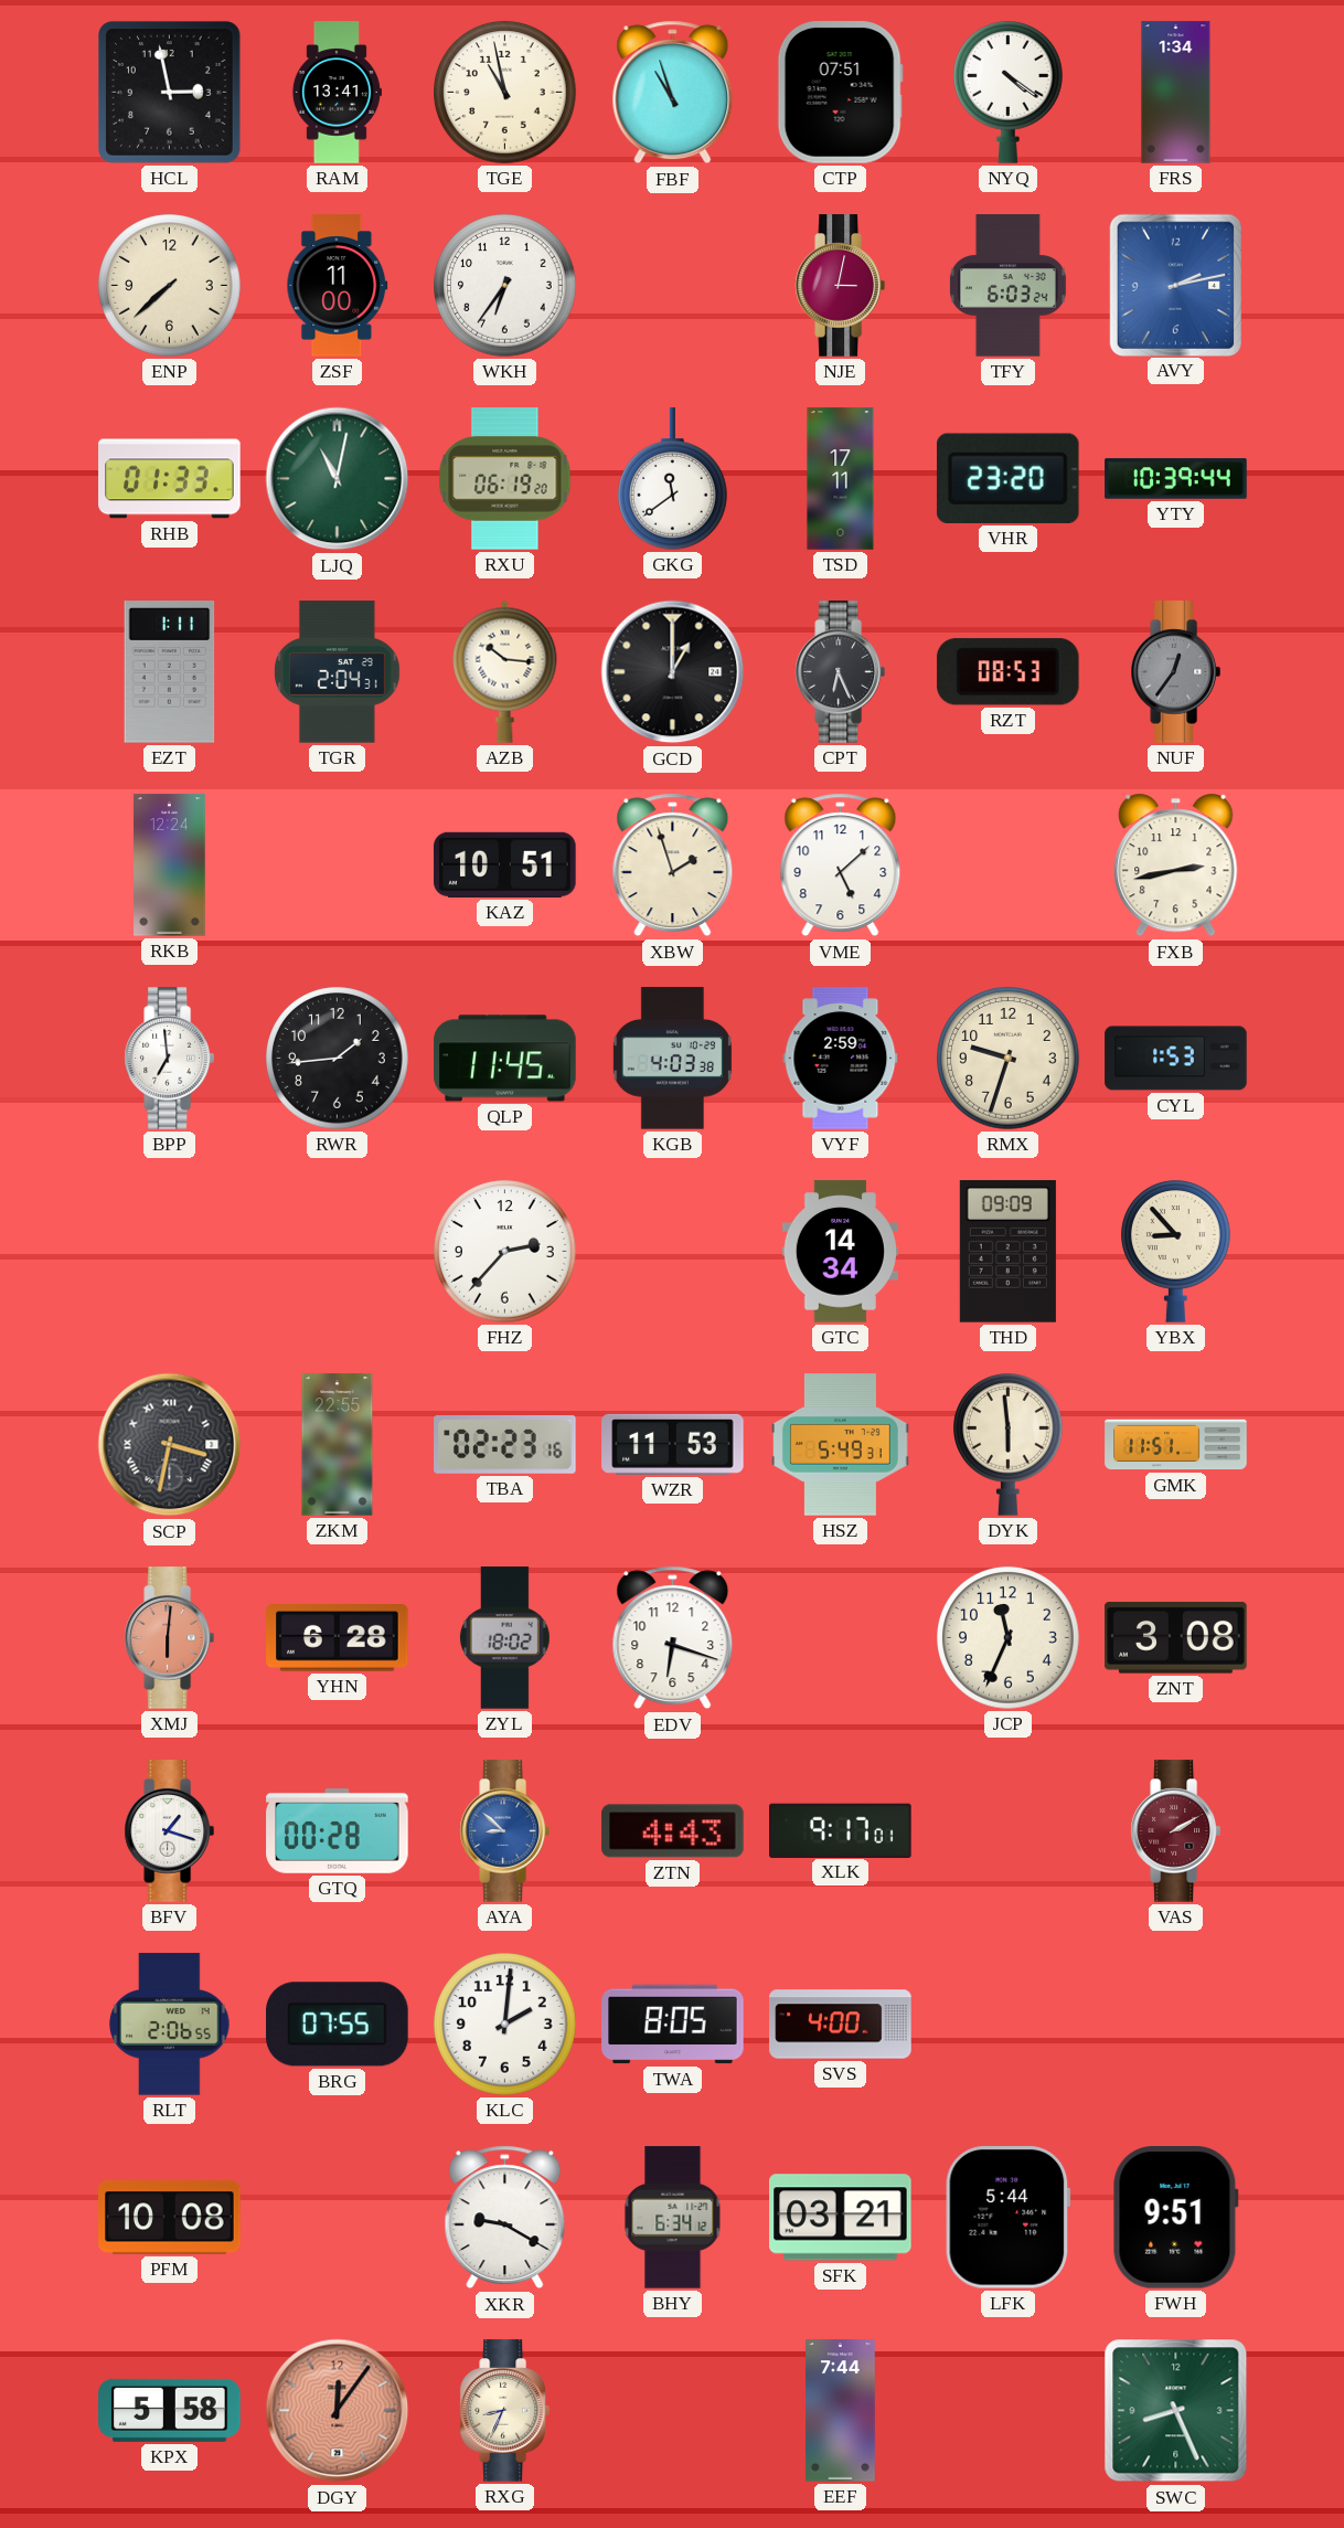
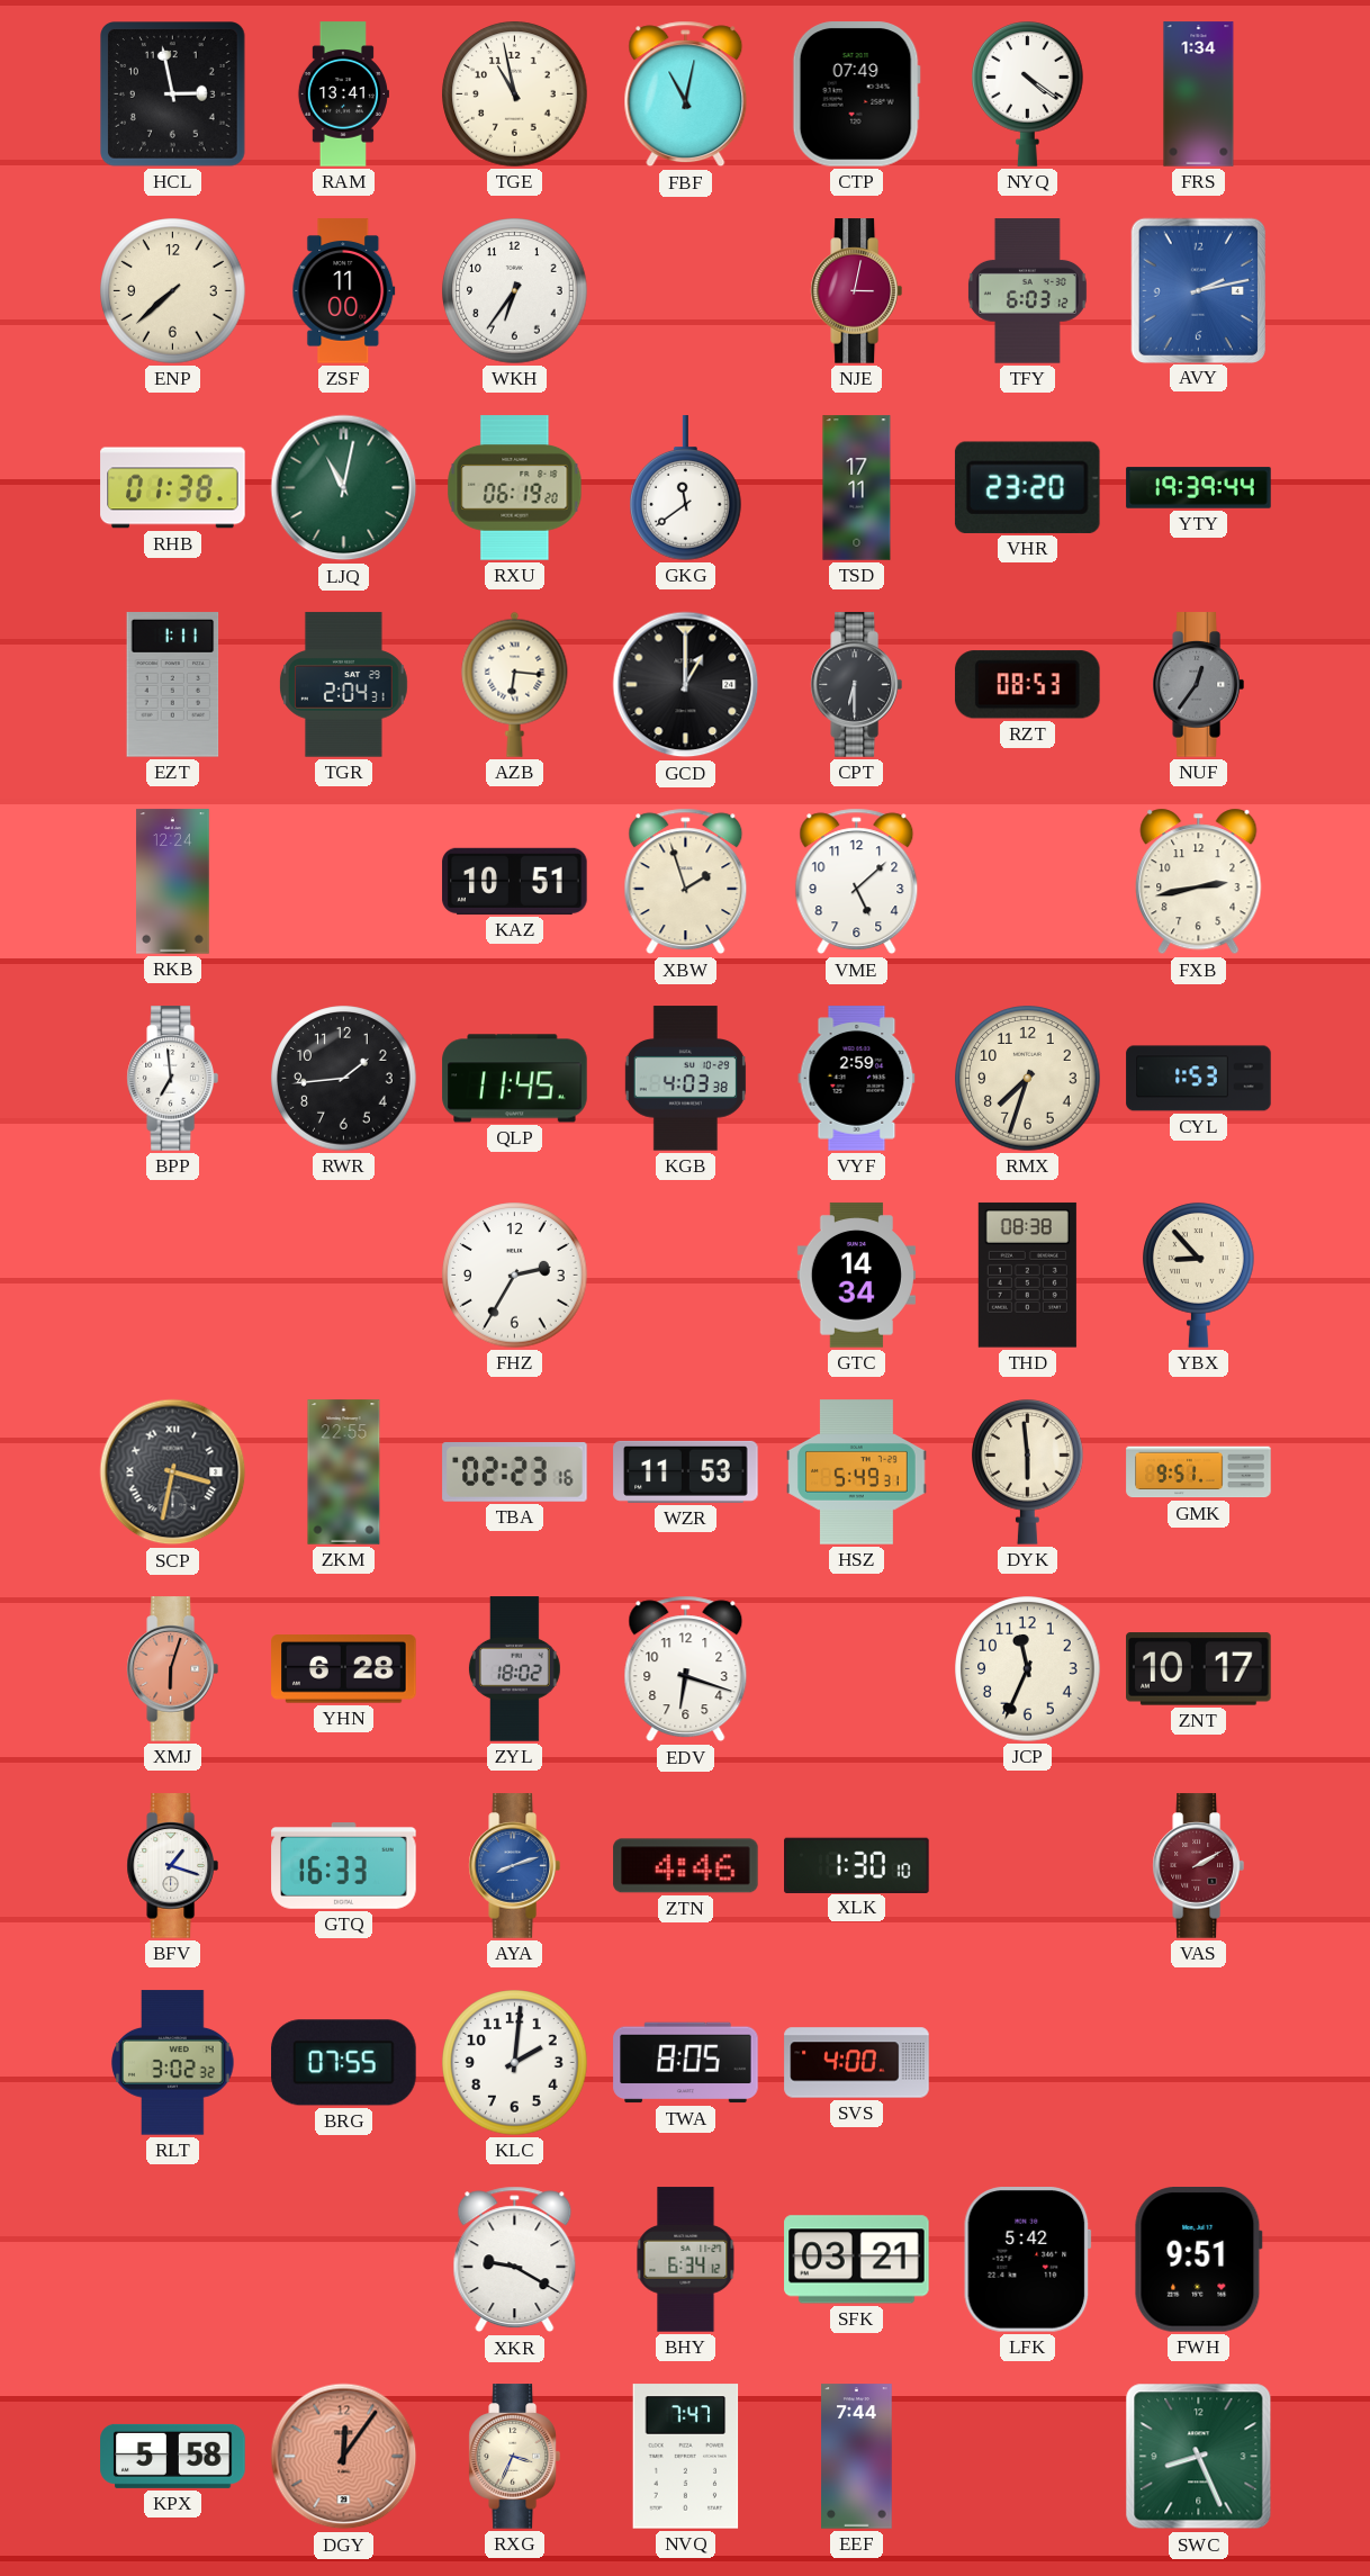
FBF: 10:57 -> 11:02 (686, 94)
CTP: 07:51 -> 07:49 (856, 94)
TFY: 6:03:24 -> 6:03:12 (1027, 291)
RHB: 01:33 -> 01:38 (173, 488)
YTY: 10:39 -> 19:39 (1199, 488)
AZB: 10:16 -> 6:16 (515, 684)
CPT: 6:26 -> 6:30 (856, 685)
RMX: 9:33 -> 7:33 (1028, 1079)
FHZ: 2:37 -> 2:35 (515, 1276)
THD: 09:09 -> 08:38 (1027, 1276)
GMK: 11:51 -> 9:51 (1199, 1472)
XMJ: 6:01 -> 6:03 (172, 1669)
ZNT: 3:08 -> 10:17 (1199, 1669)
GTQ: 00:28 -> 16:33 (344, 1866)
AYA: 8:52 -> 8:12 (514, 1866)
ZTN: 4:43 -> 4:46 (686, 1866)
XLK: 9:17 -> 1:30 (857, 1865)
RLT: 2:06 -> 3:02 (173, 2063)
PFM: 10:08 -> none (170, 2218)
LFK: 5:44 -> 5:42 (1027, 2260)
RXG: 8:34 -> 3:34 (514, 2457)
NVQ: none -> 7:47 (686, 2457)
